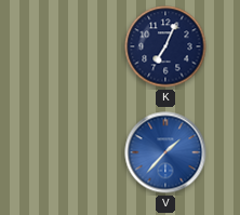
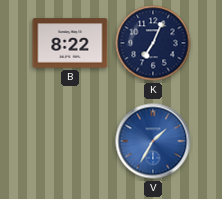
B: none -> 8:22 (70, 43)
V: 1:37 -> 1:35 (153, 141)
